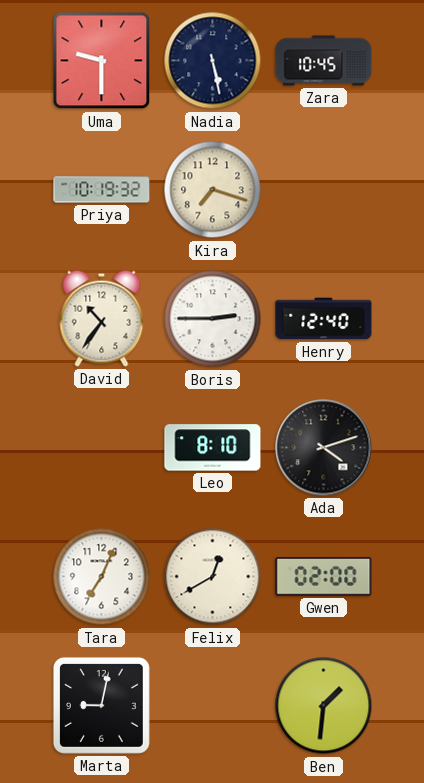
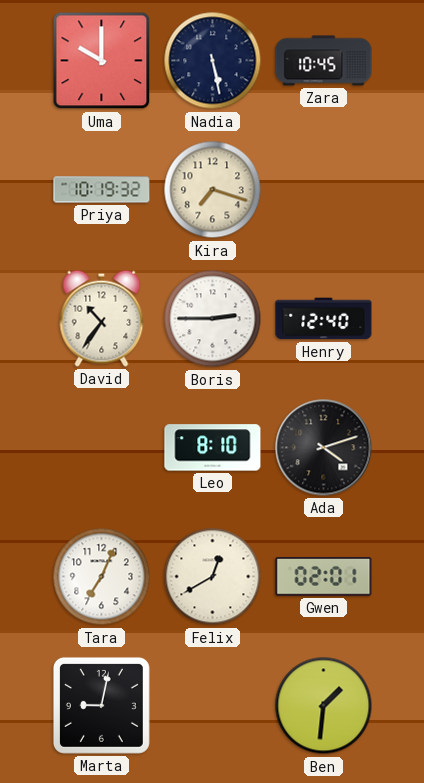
Uma: 9:30 -> 10:00 (102, 61)
Gwen: 02:00 -> 02:01 (324, 577)
